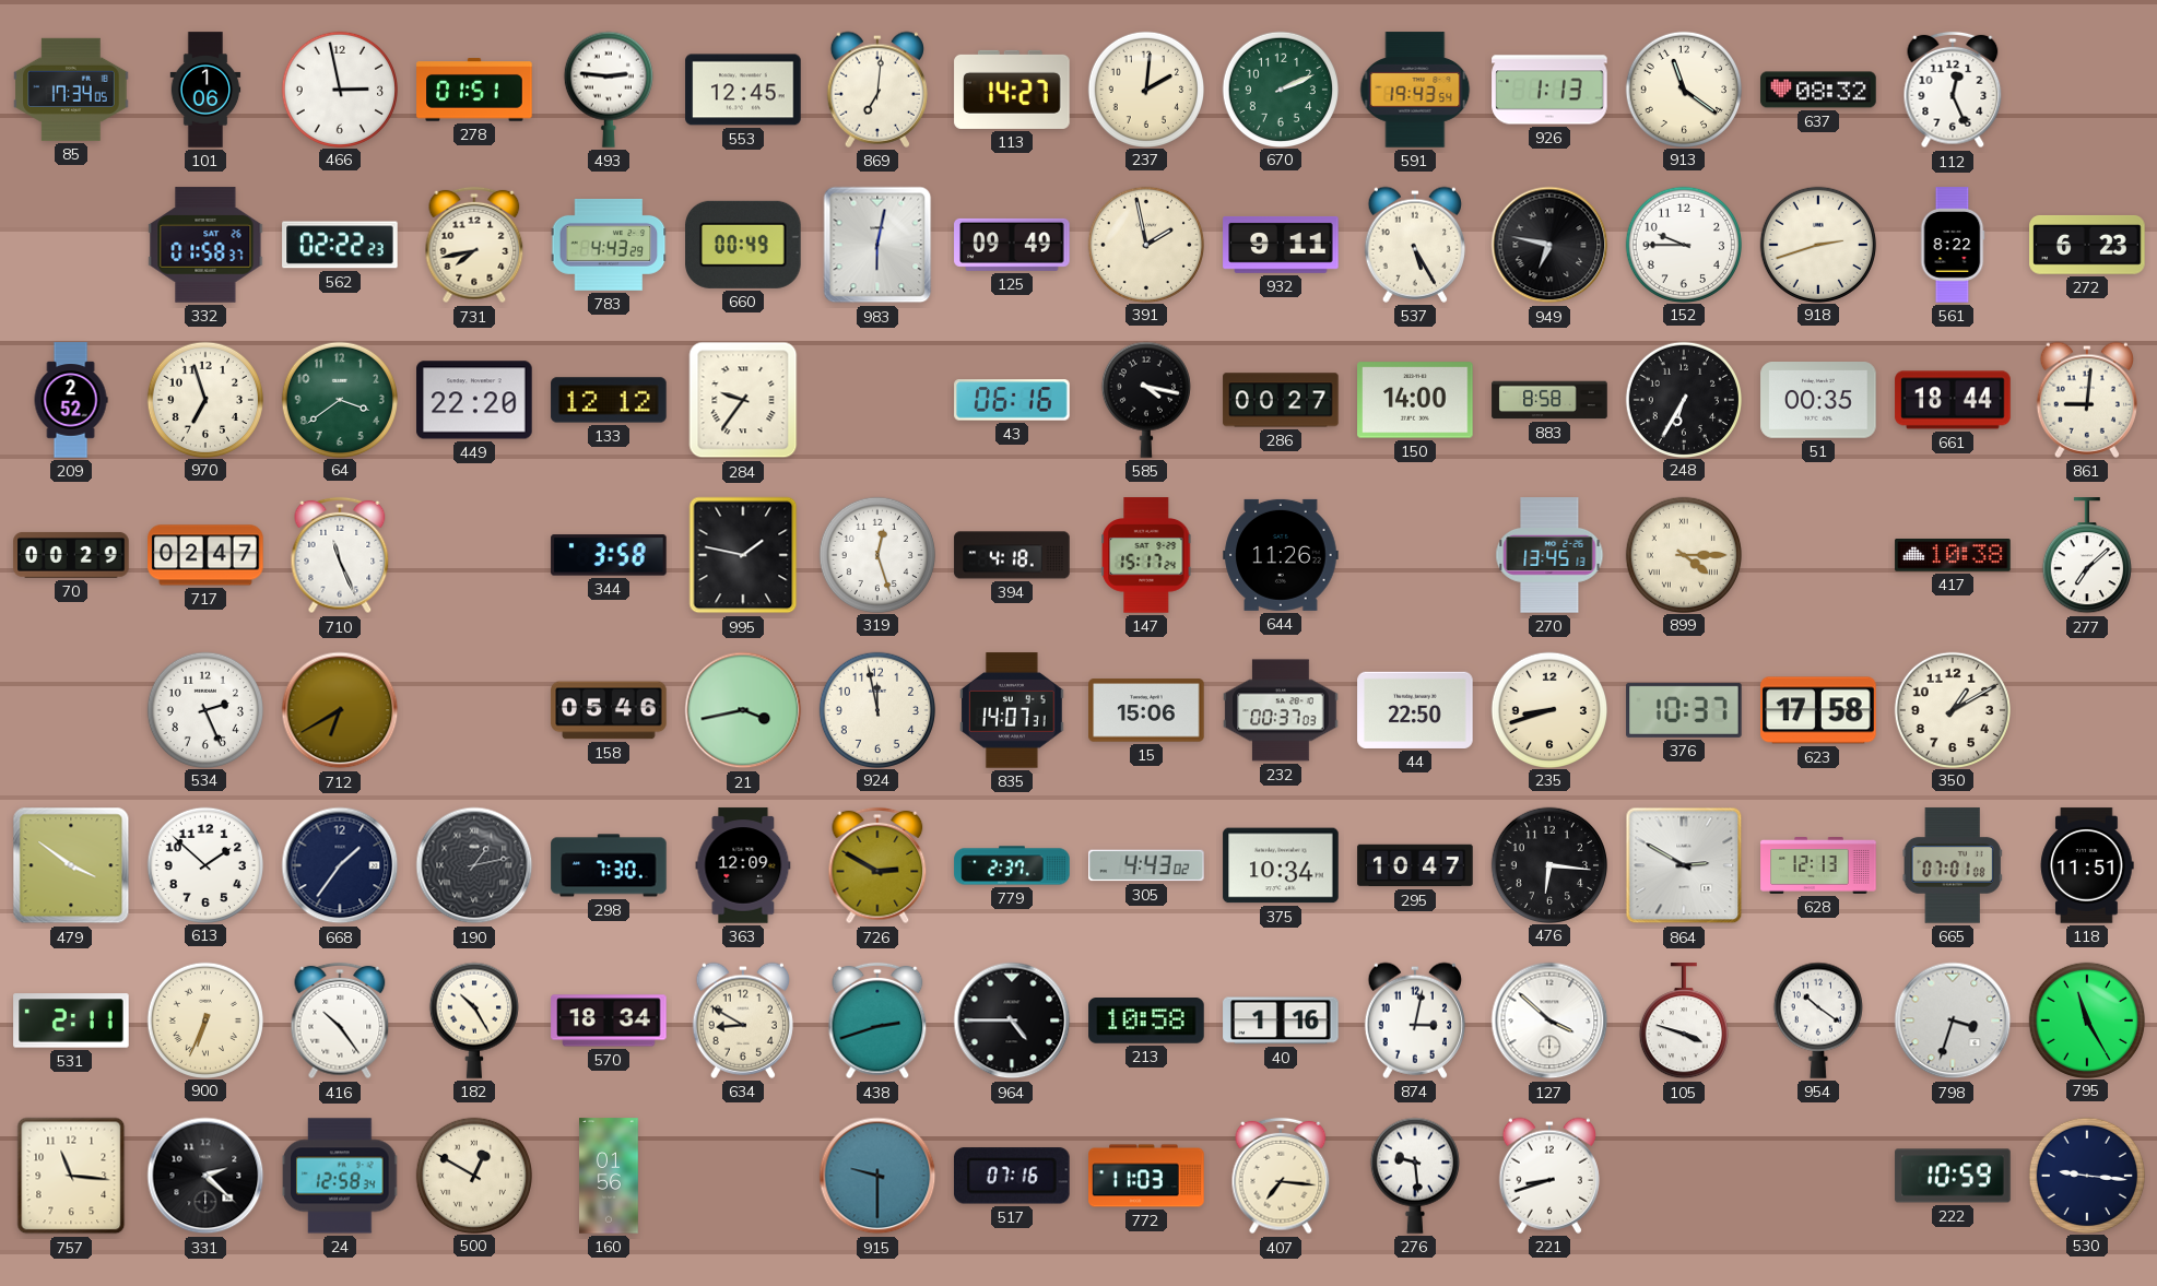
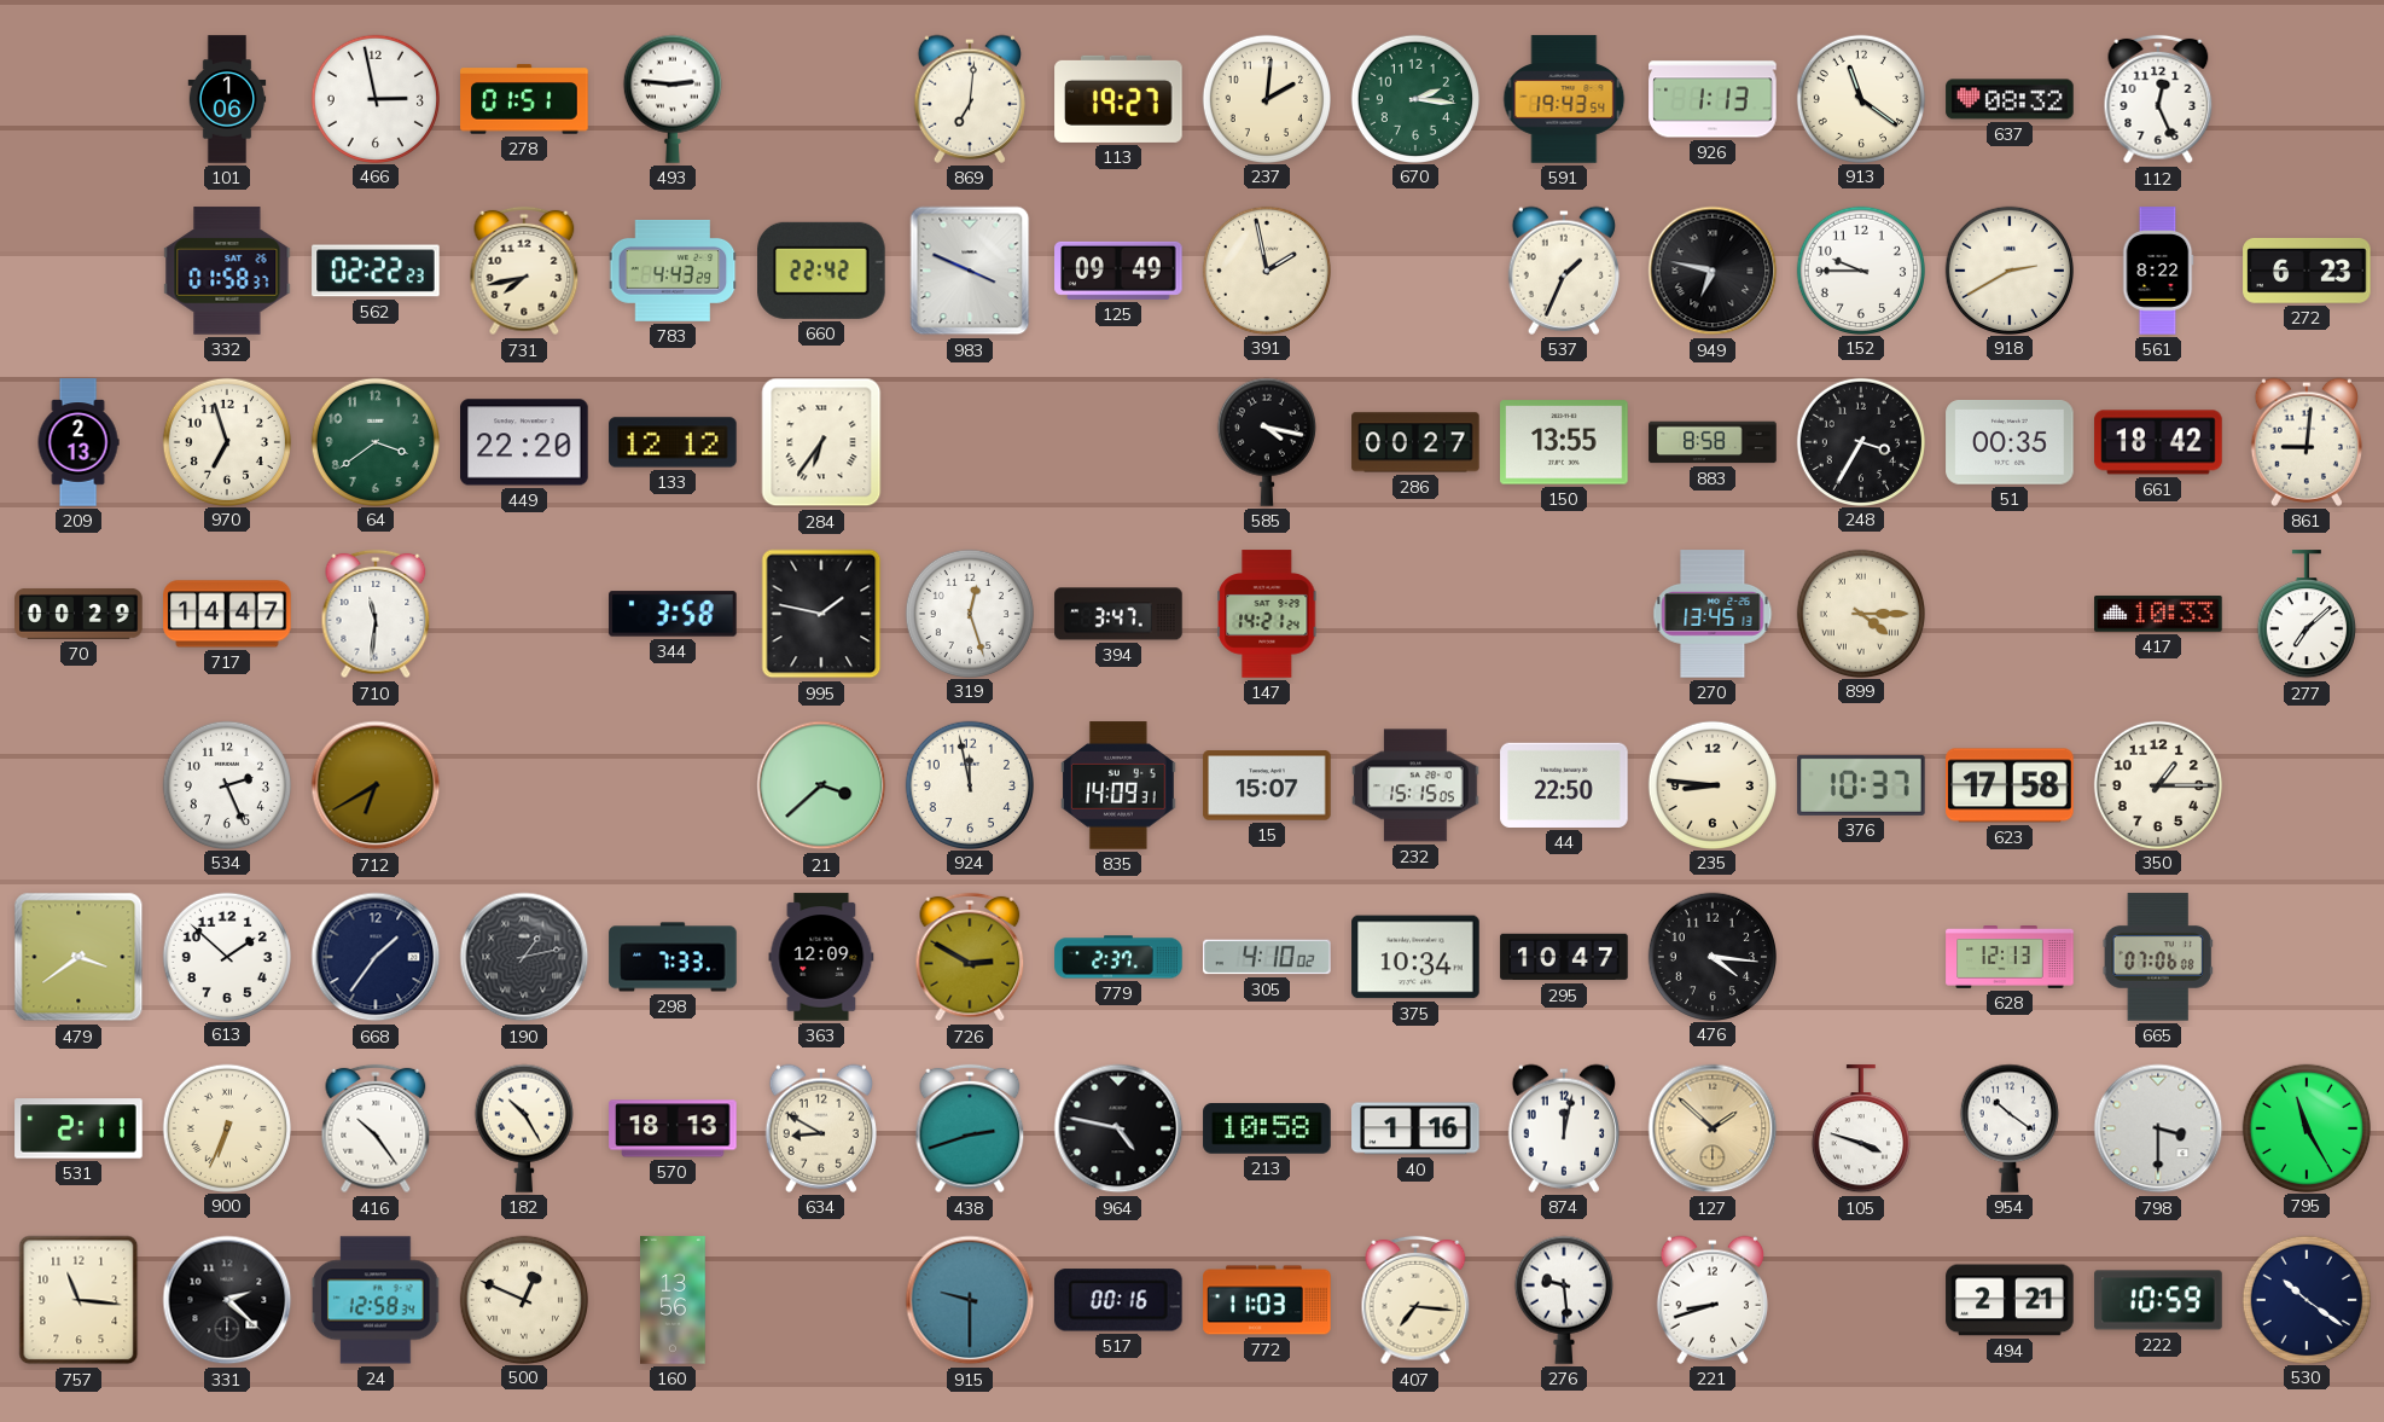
85: 17:34 -> none (71, 90)
553: 12:45 -> none (743, 90)
113: 14:27 -> 19:27 (1118, 99)
670: 2:11 -> 2:16 (1414, 98)
660: 00:49 -> 22:42 (821, 271)
983: 6:02 -> 3:49 (970, 271)
932: 9:11 -> none (1281, 245)
537: 5:25 -> 1:34 (1564, 271)
918: 2:42 -> 2:40 (2008, 269)
209: 2:52 -> 2:13 (79, 442)
284: 9:36 -> 6:36 (821, 442)
43: 06:16 -> none (1012, 400)
150: 14:00 -> 13:55 (1564, 442)
248: 6:35 -> 3:35 (1860, 441)
661: 18:44 -> 18:42 (2158, 442)
717: 02:47 -> 14:47 (227, 614)
710: 11:26 -> 11:31 (376, 614)
394: 4:18 -> 3:47 (1118, 614)
147: 15:17 -> 14:21 (1267, 614)
644: 11:26 -> none (1281, 555)
417: 10:38 -> 10:33 (2158, 615)
158: 05:46 -> none (609, 710)
21: 3:43 -> 3:38 (821, 785)
835: 14:07 -> 14:09 (1118, 785)
15: 15:06 -> 15:07 (1267, 785)
232: 00:37 -> 15:15 (1415, 785)
235: 8:42 -> 8:46 (1711, 784)
350: 1:10 -> 1:15 (2157, 784)
479: 3:51 -> 3:39 (79, 957)
298: 7:30 -> 7:33 (673, 957)
305: 4:43 -> 4:10 (1267, 957)
476: 6:16 -> 4:16 (1711, 956)
864: 2:50 -> none (1684, 865)
665: 07:01 -> 07:06 (2158, 957)
118: 11:51 -> none (2087, 865)
570: 18:34 -> 18:13 (673, 1128)
964: 4:45 -> 4:47 (1118, 1128)
874: 3:02 -> 12:02 (1564, 1128)
127: 3:52 -> 1:52 (1713, 1128)
127 dial: white -> champagne (1713, 1128)
798: 3:33 -> 3:30 (2158, 1128)
500: 12:50 -> 12:49 (523, 1299)
160: 01:56 -> 13:56 (674, 1300)
517: 07:16 -> 00:16 (1120, 1300)
494: none -> 2:21 (2010, 1300)
530: 9:16 -> 10:21 (2305, 1299)
